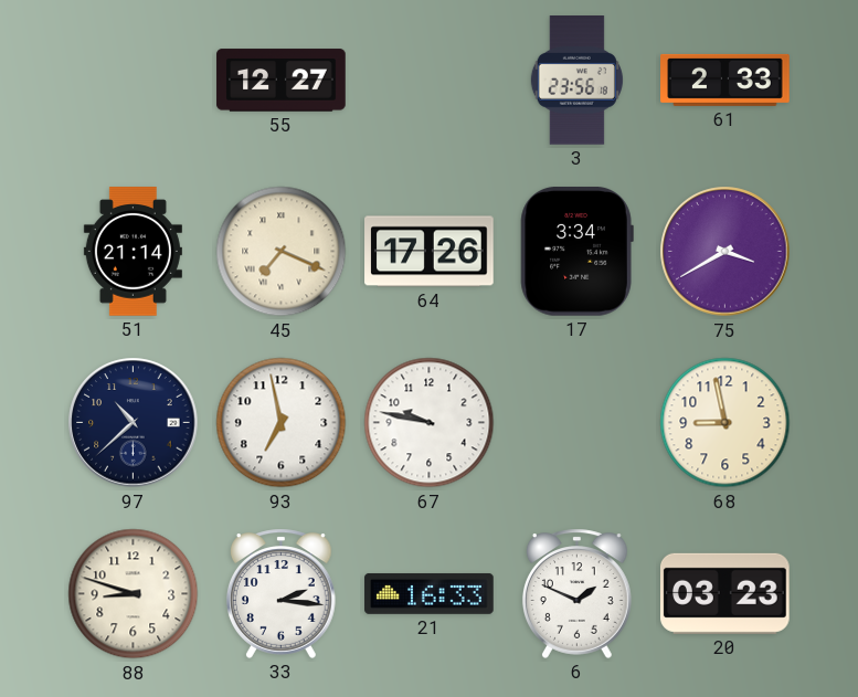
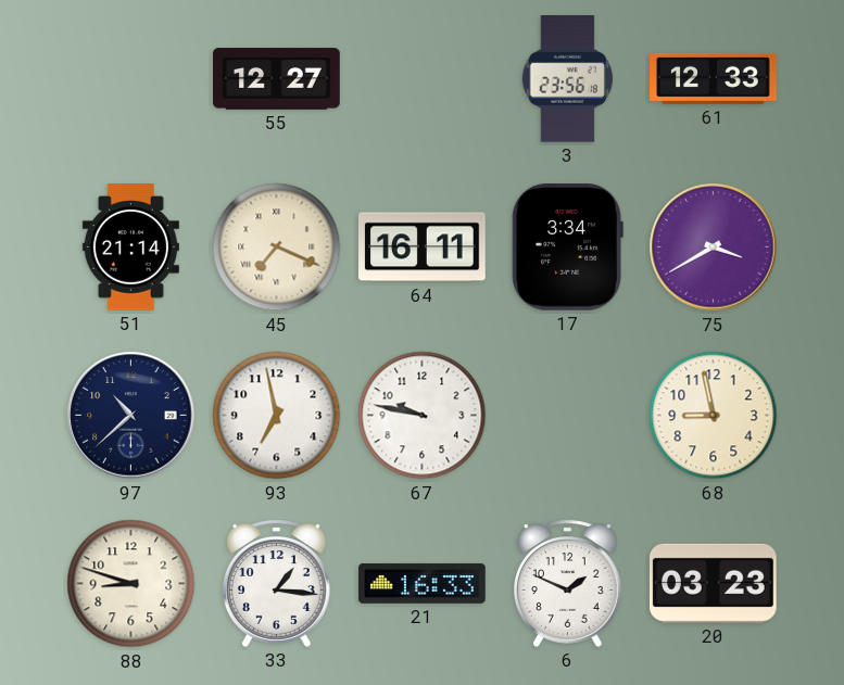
61: 2:33 -> 12:33 (714, 78)
64: 17:26 -> 16:11 (423, 248)
33: 2:16 -> 1:16 (276, 583)
